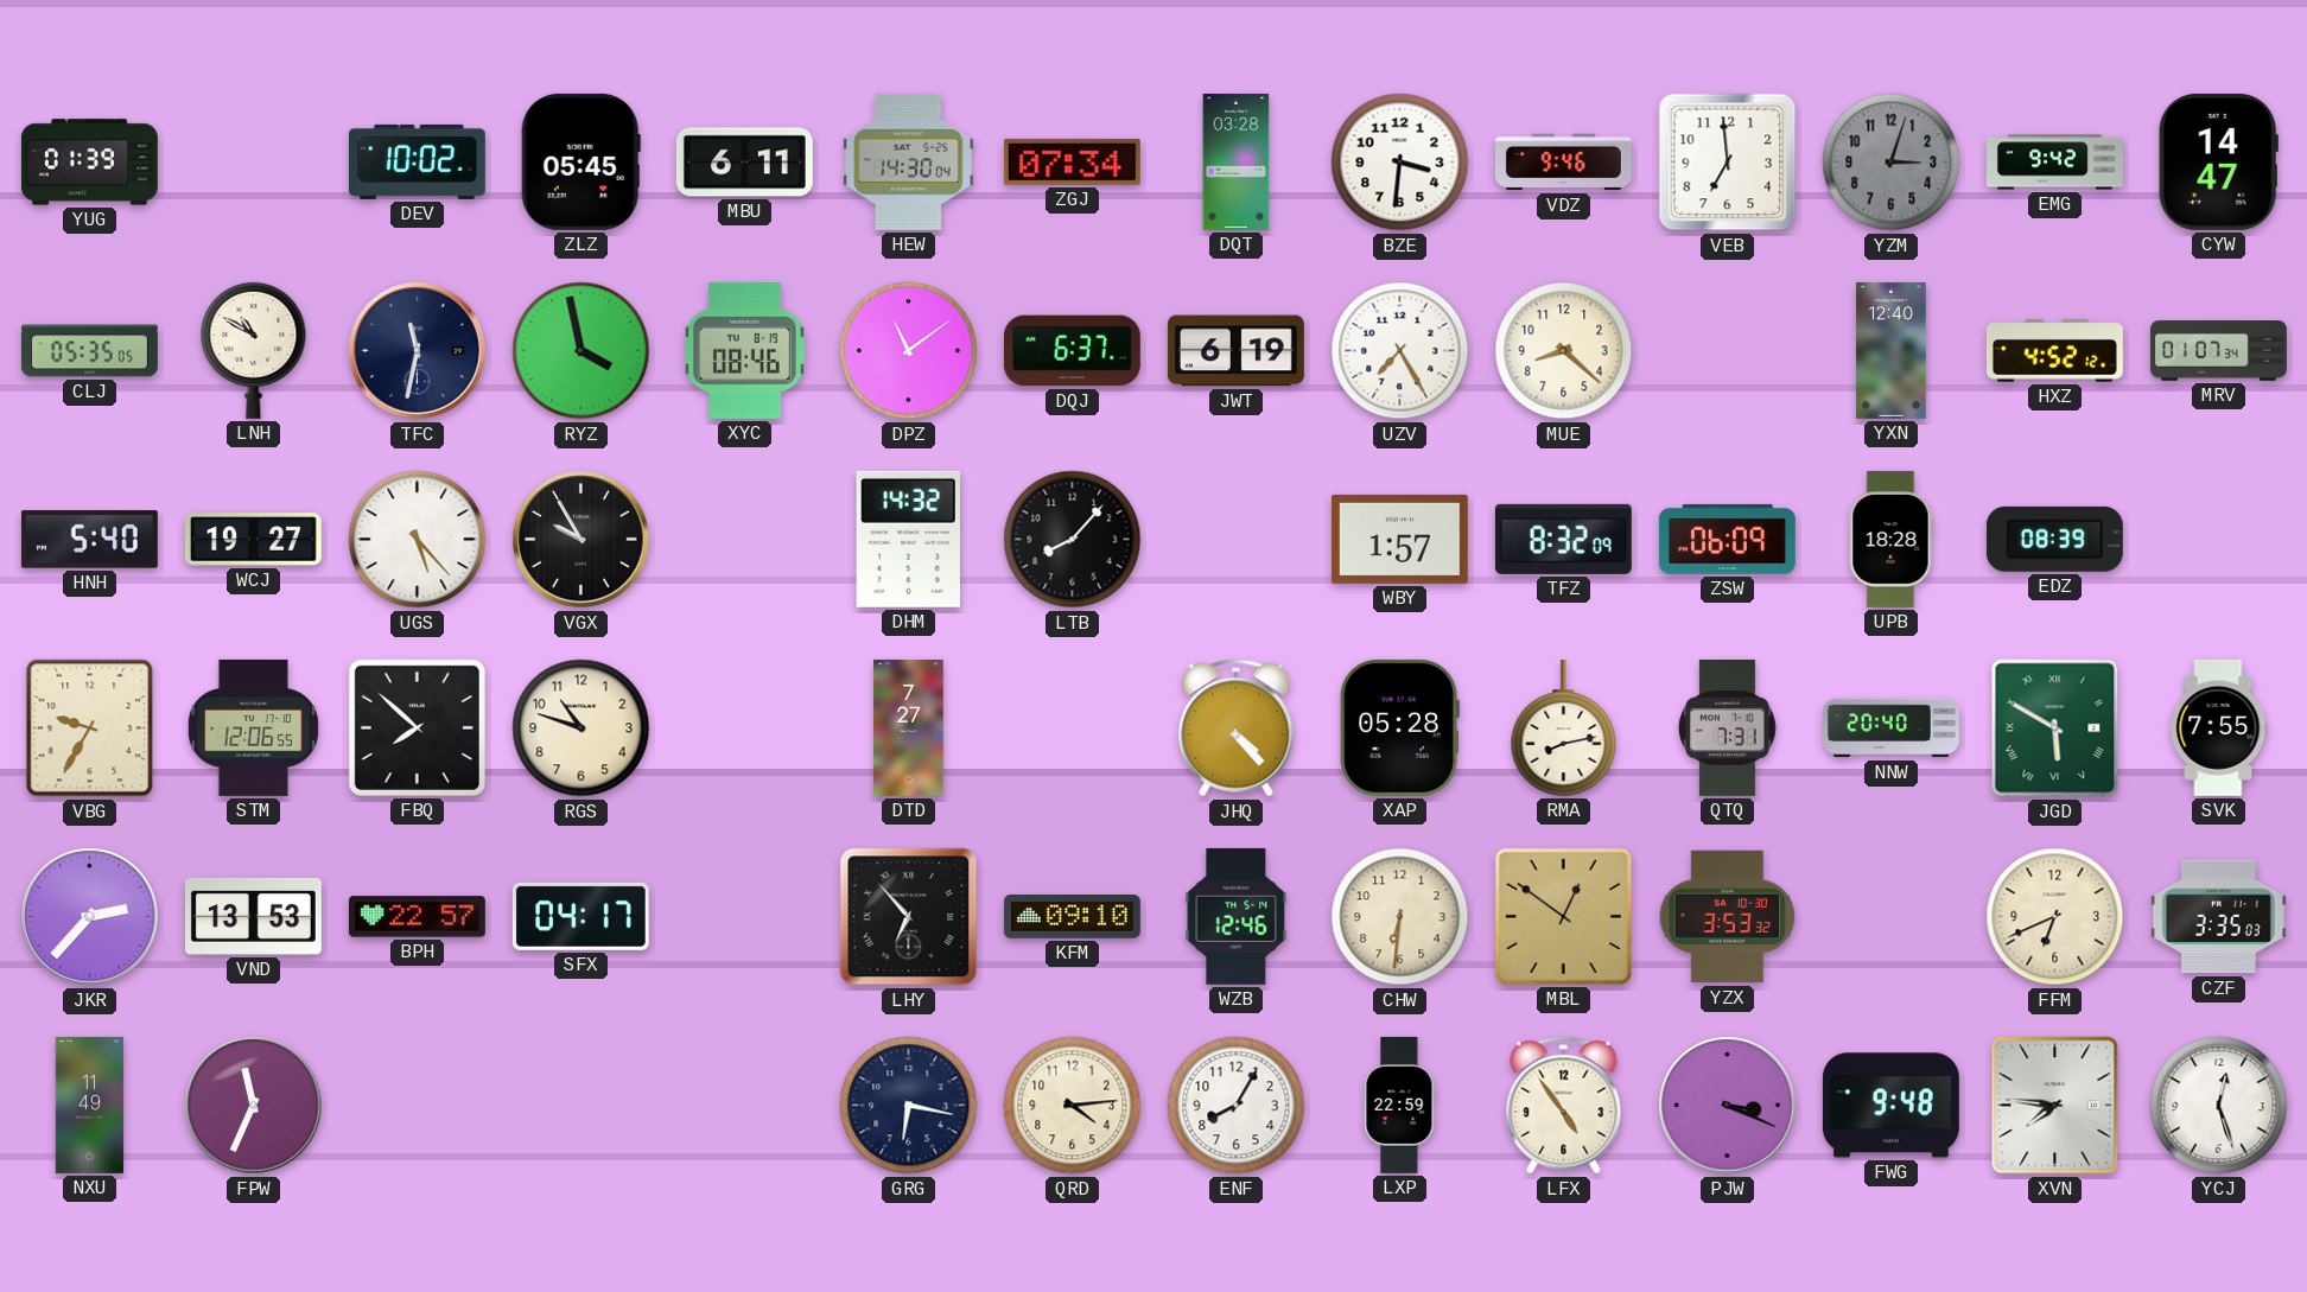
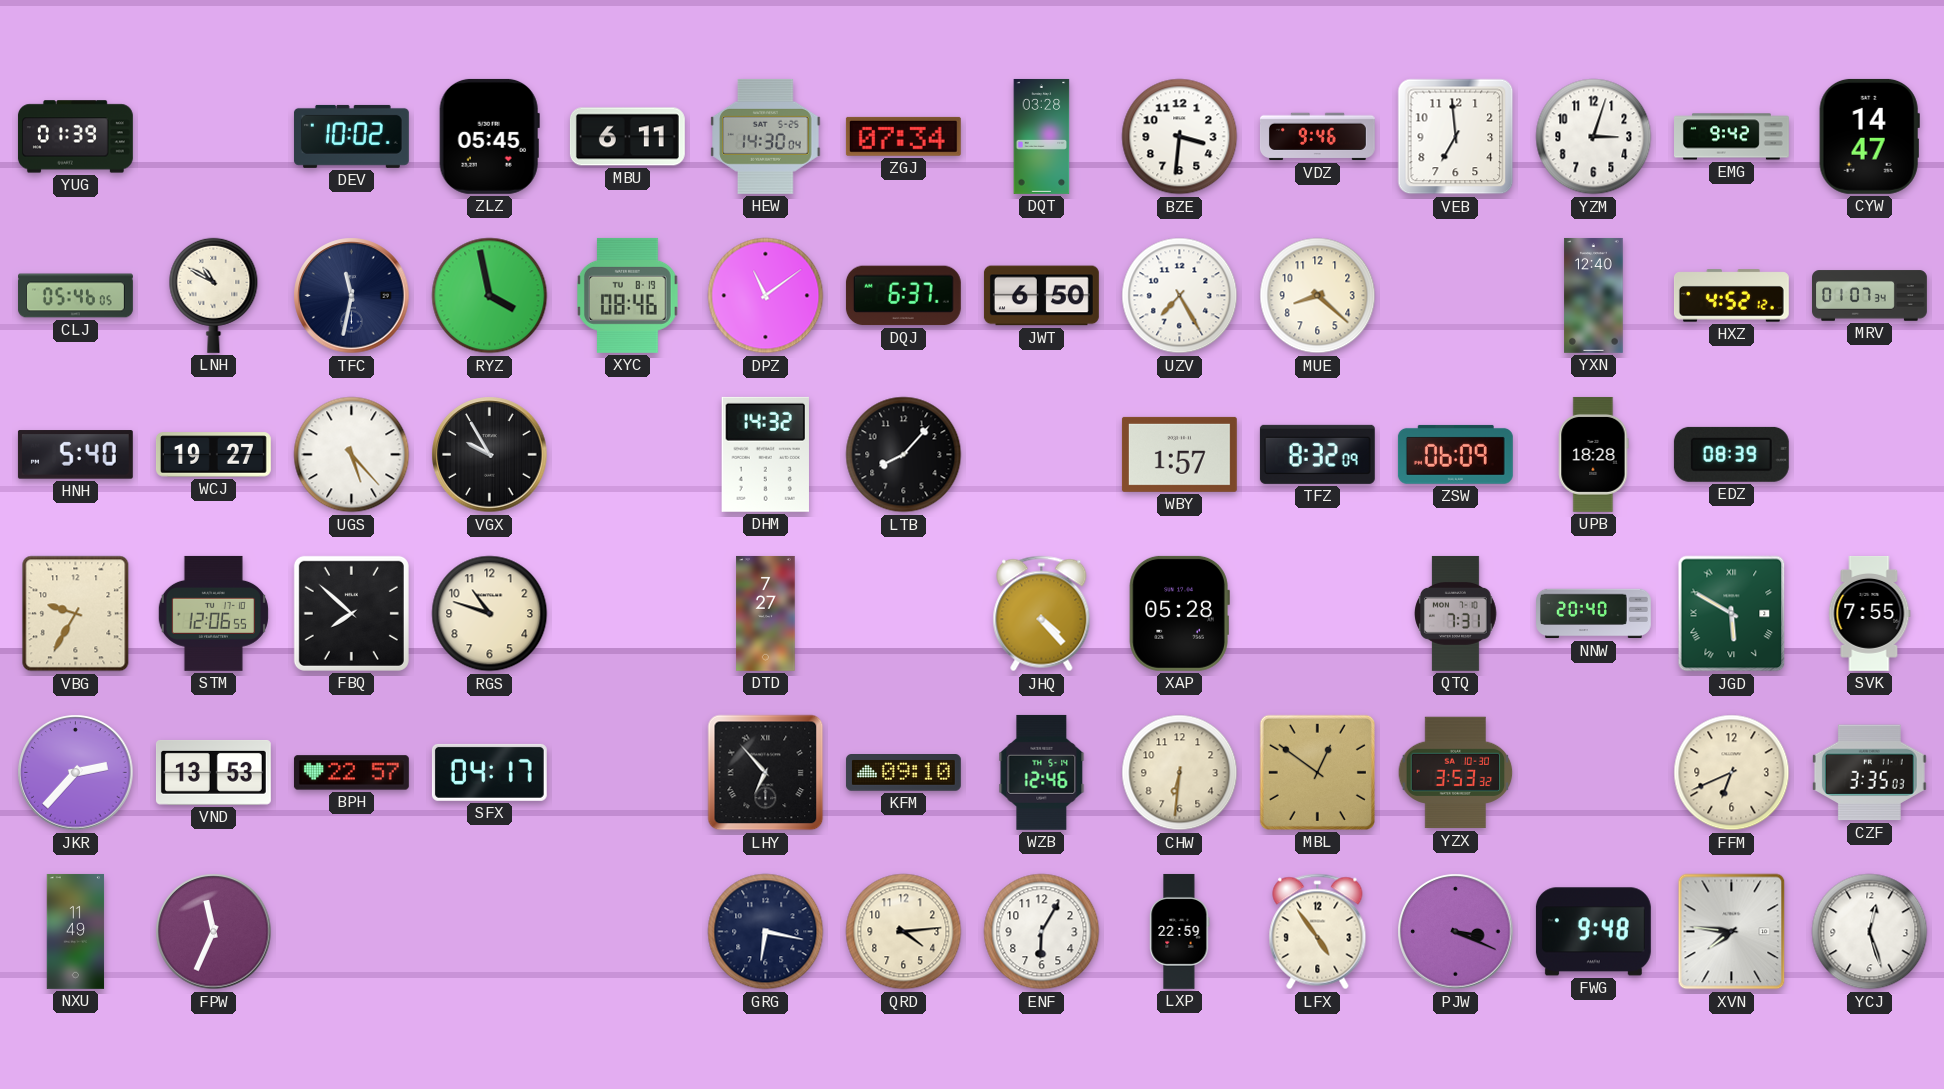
YZM dial: grey -> white (1594, 137)
CLJ: 05:35 -> 05:46 (76, 296)
JWT: 6:19 -> 6:50 (1041, 296)
RMA: 8:13 -> none (1564, 727)
ENF: 8:05 -> 6:05 (1042, 932)
